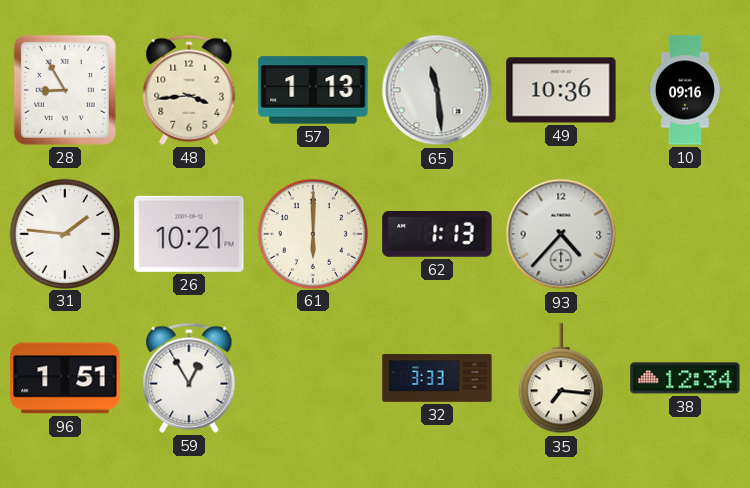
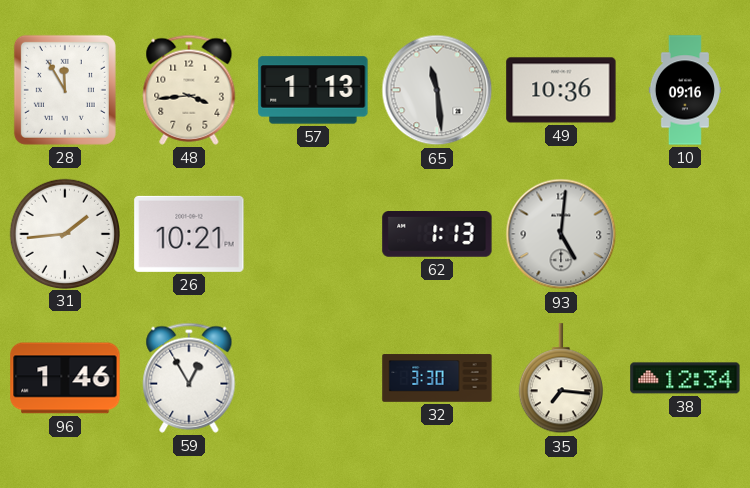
28: 8:55 -> 11:55 (65, 90)
31: 1:46 -> 1:44 (64, 233)
61: 6:00 -> none (312, 233)
93: 4:37 -> 5:01 (561, 234)
96: 1:51 -> 1:46 (65, 378)
32: 3:33 -> 3:30 (437, 378)
